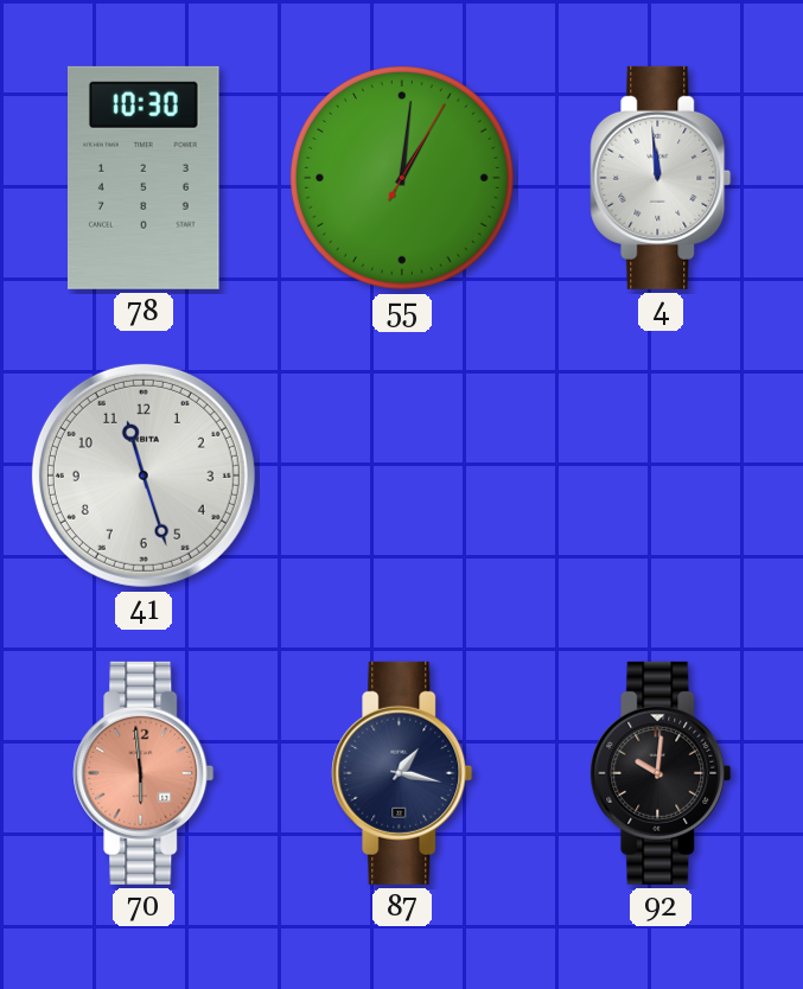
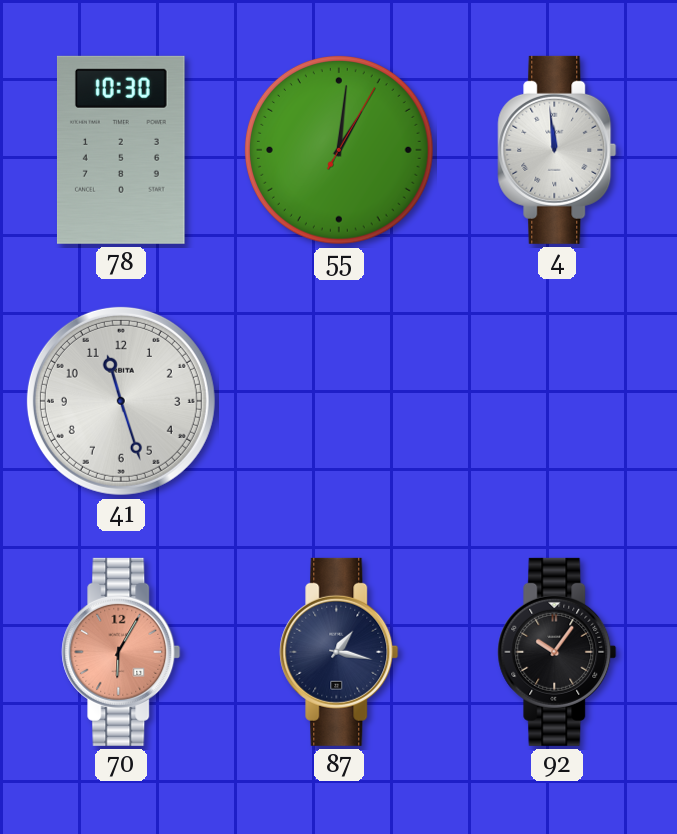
70: 5:59 -> 6:05 (121, 652)
92: 10:01 -> 10:06 (557, 652)
